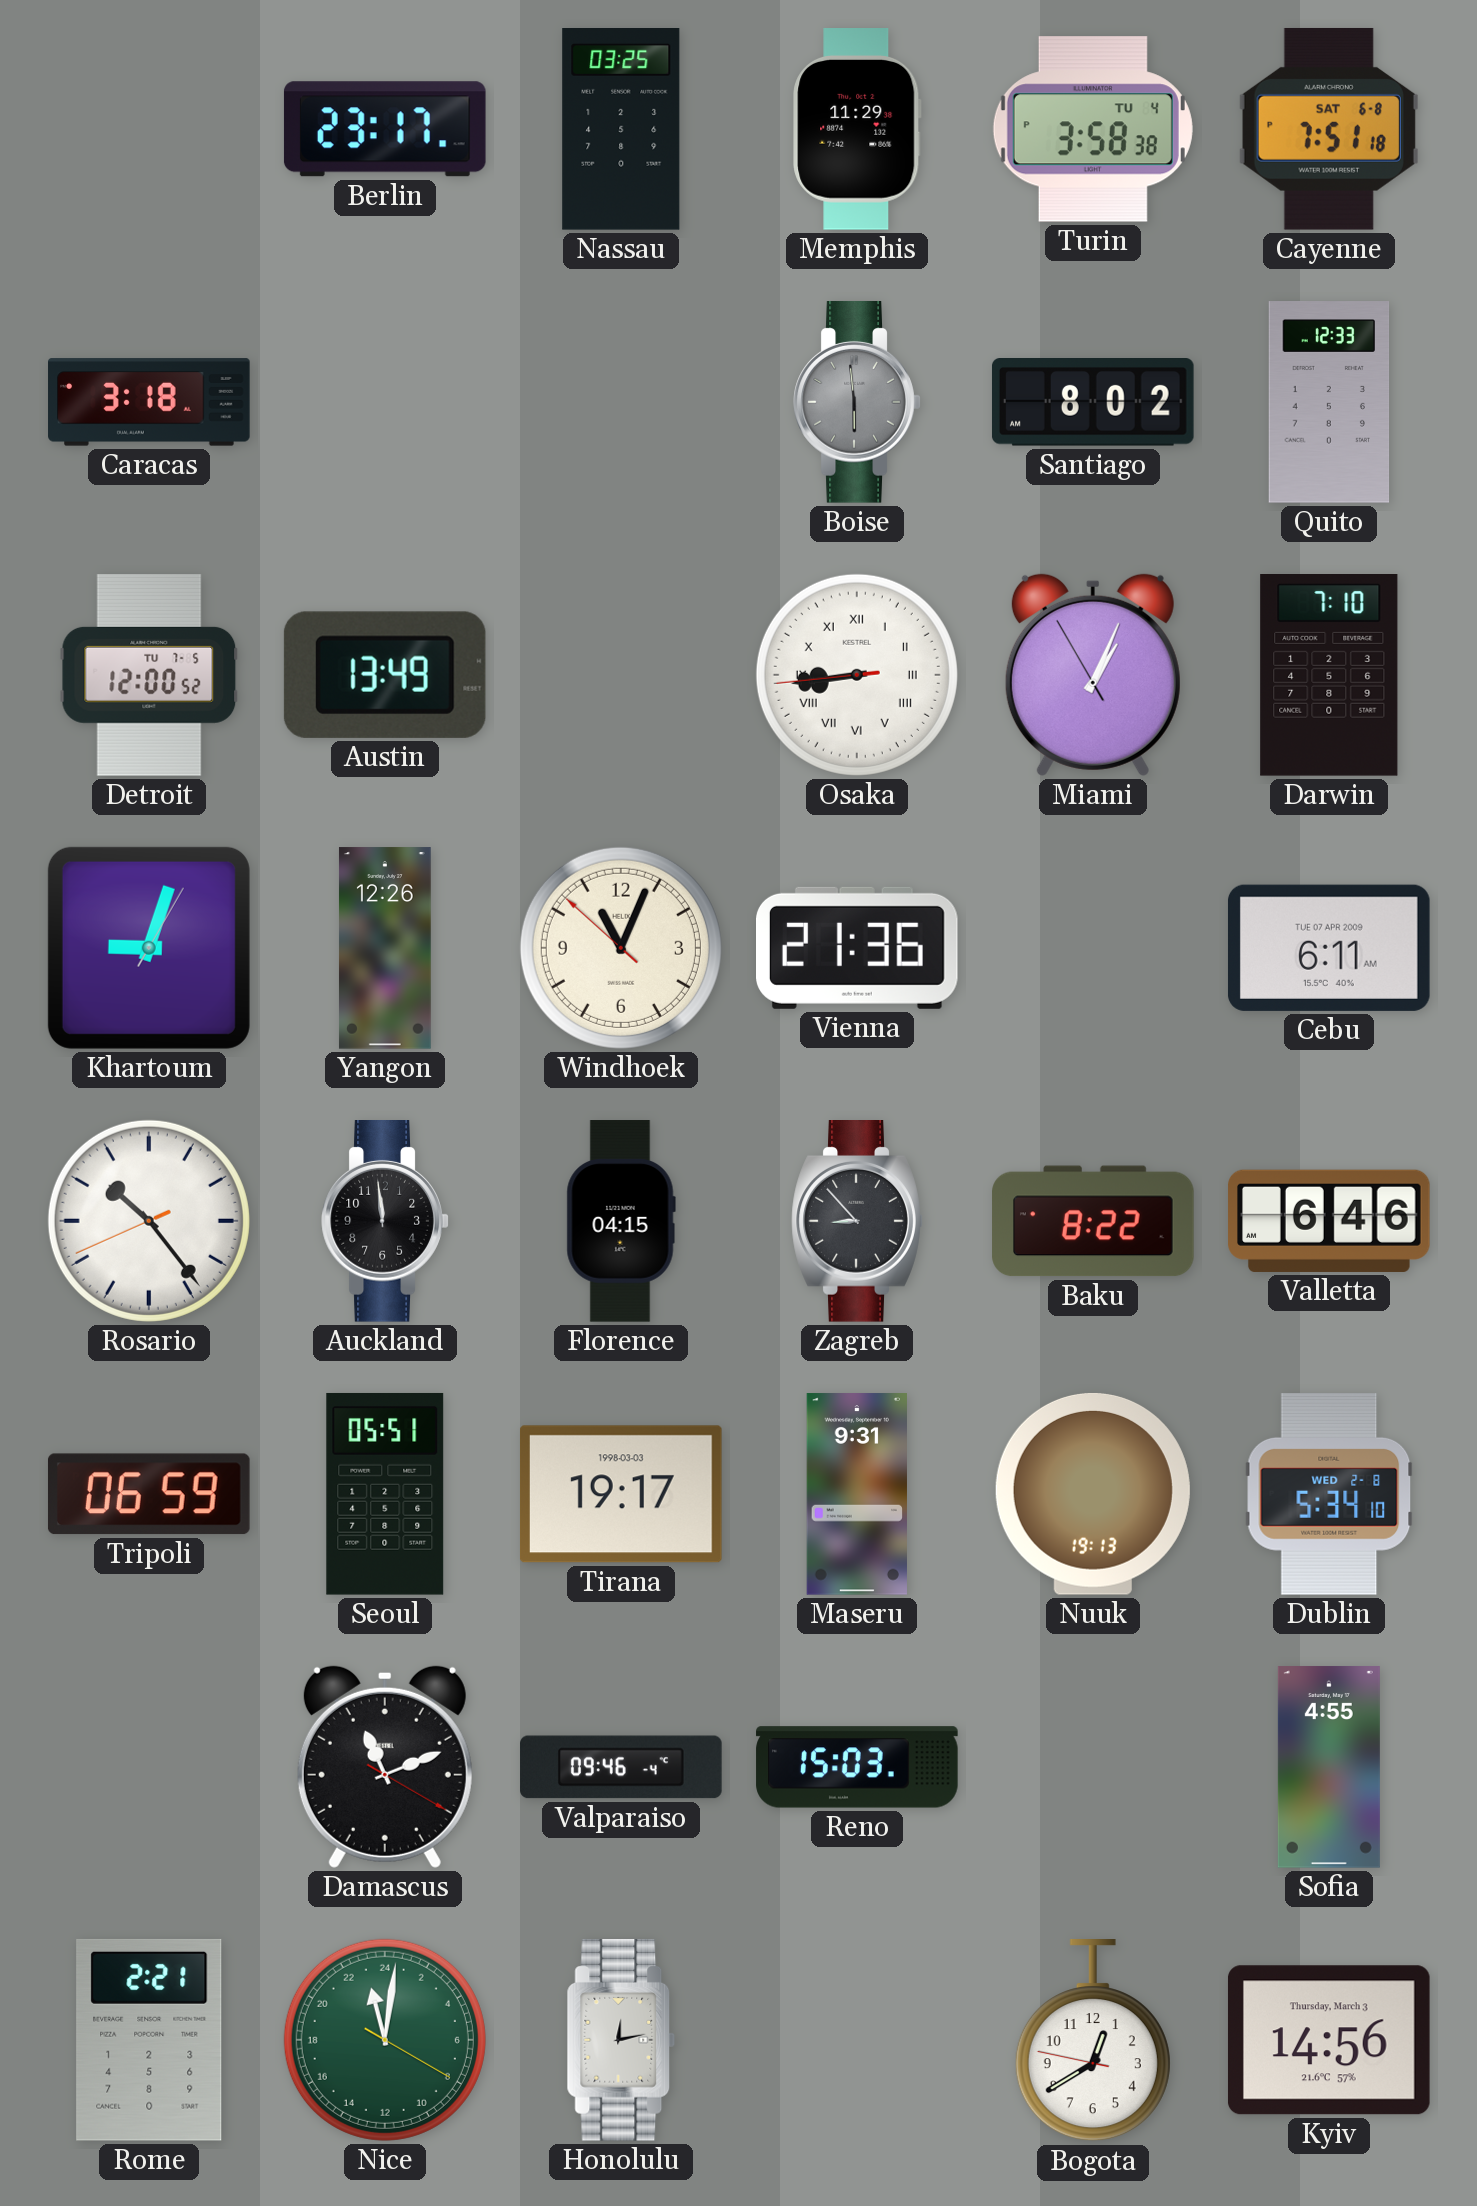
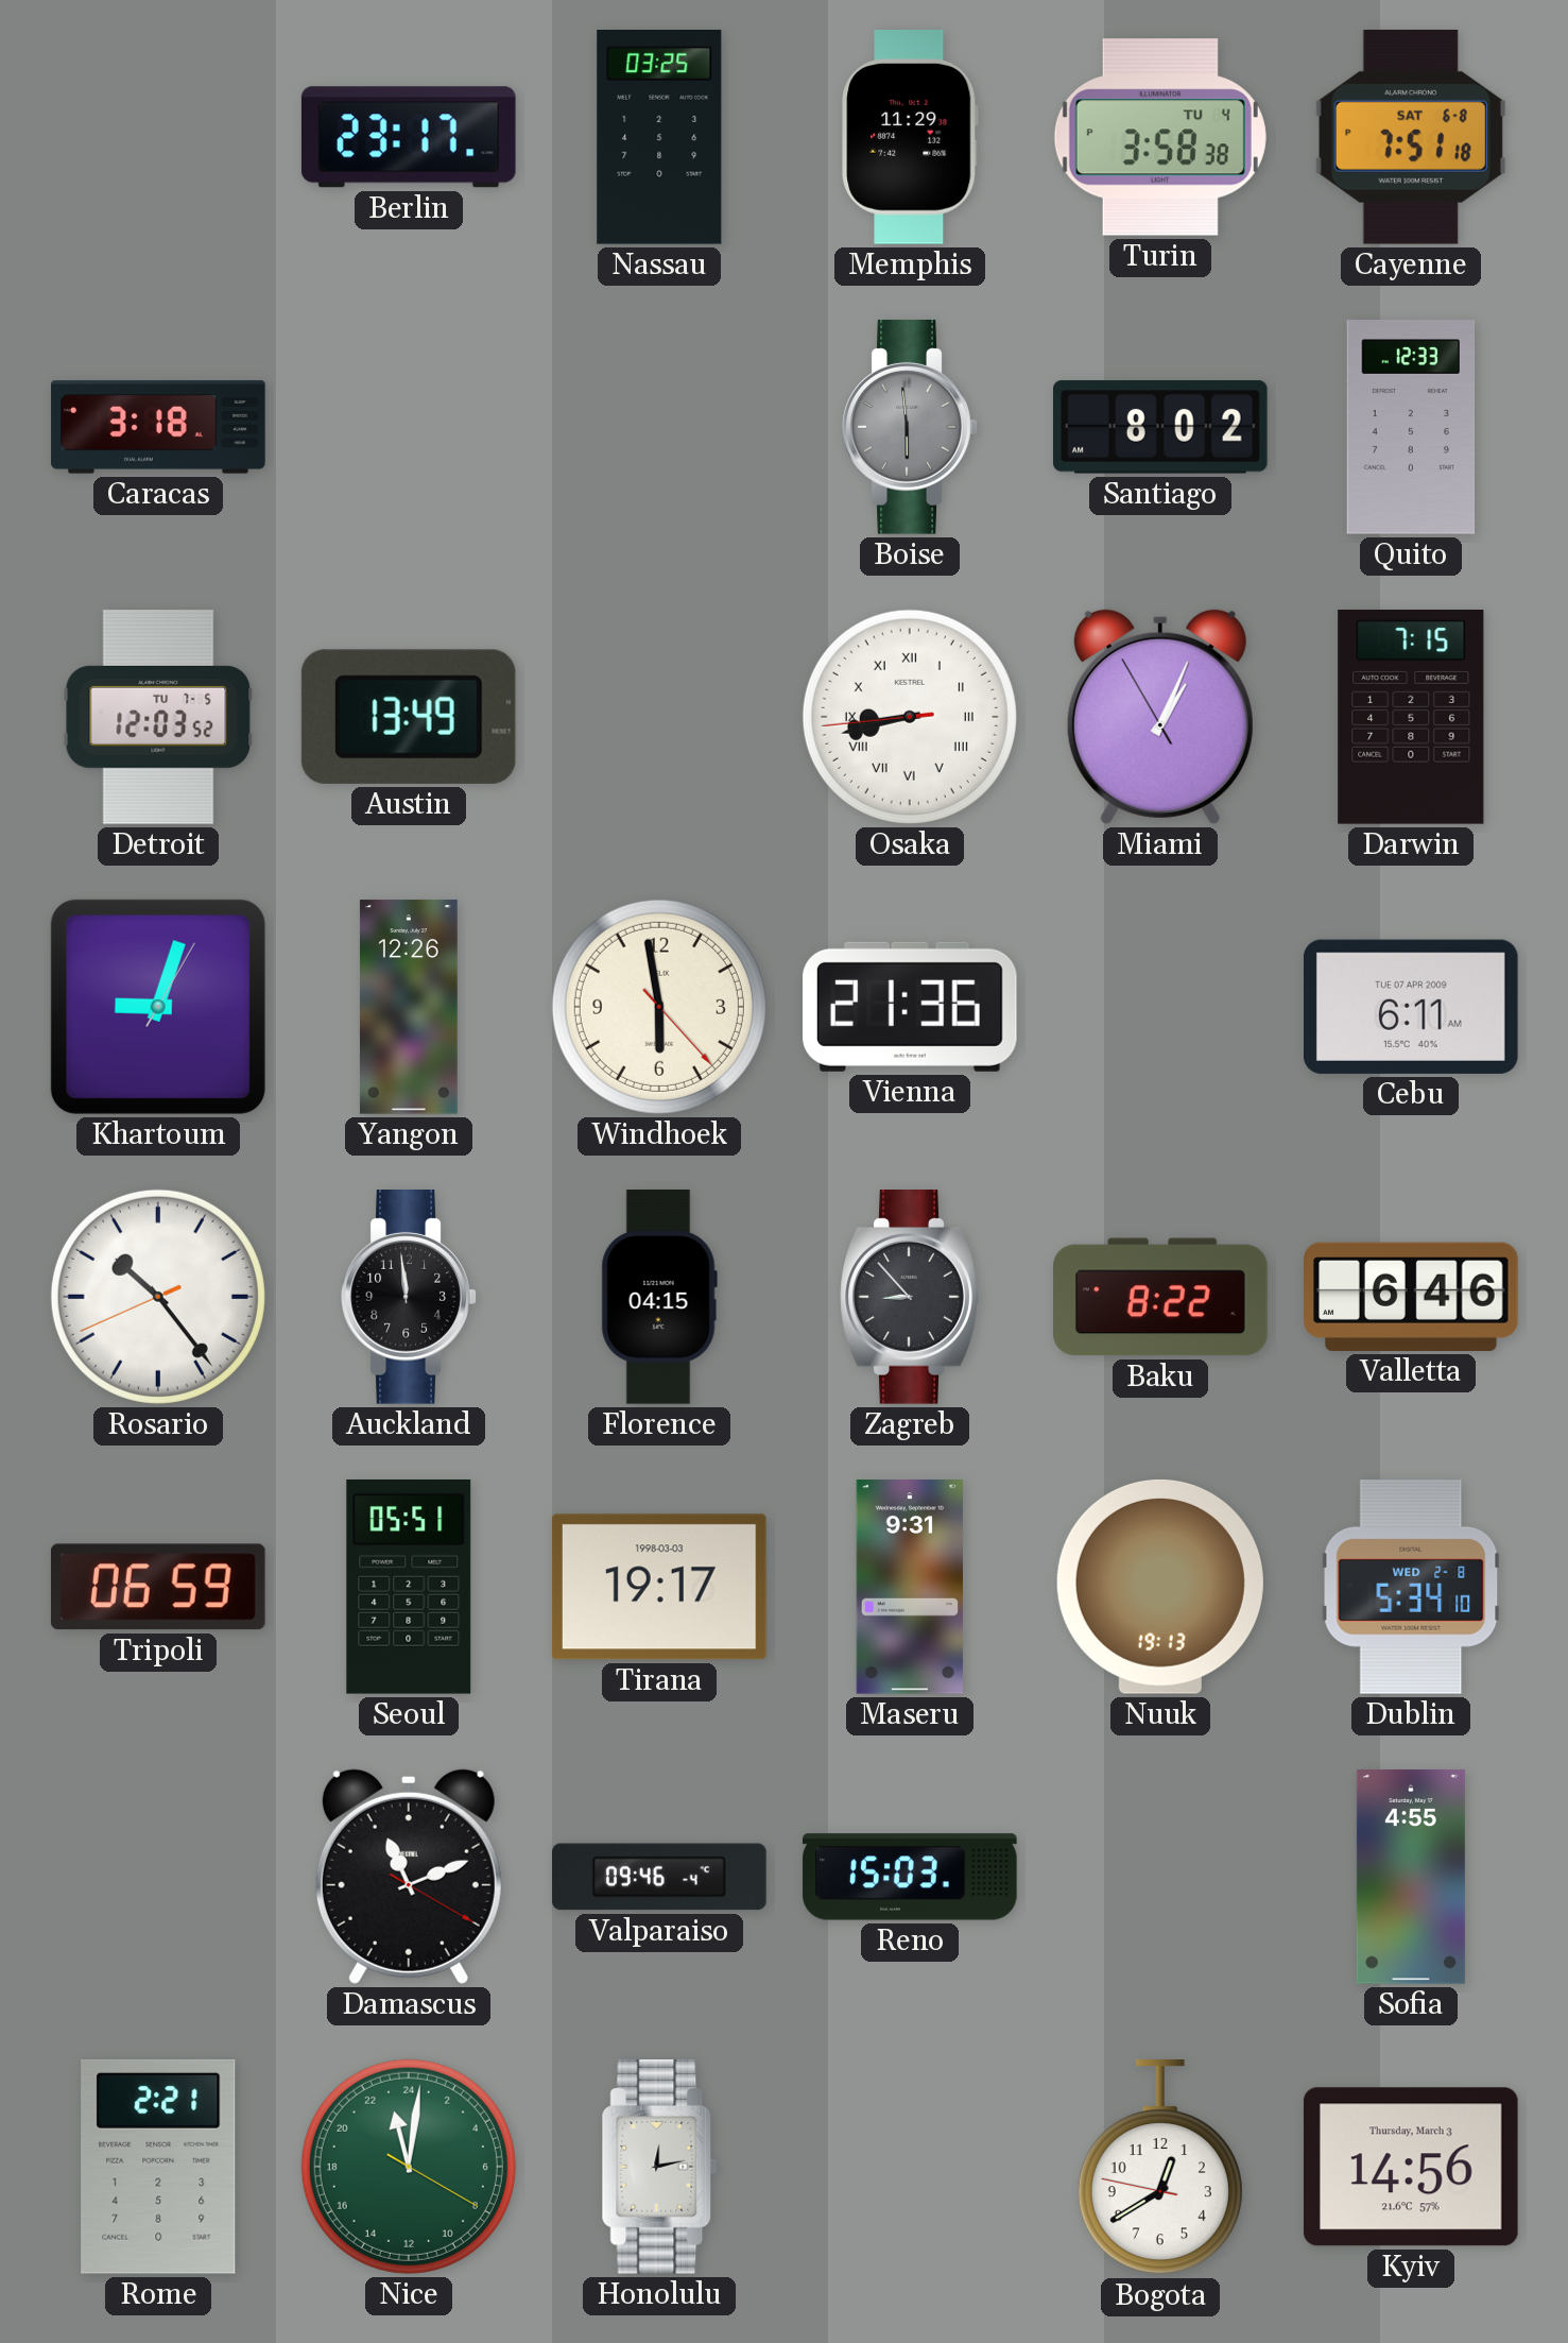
Detroit: 12:00 -> 12:03 (158, 717)
Osaka: 8:43 -> 8:42 (910, 717)
Darwin: 7:10 -> 7:15 (1411, 718)
Windhoek: 11:03 -> 5:58 (659, 1007)
